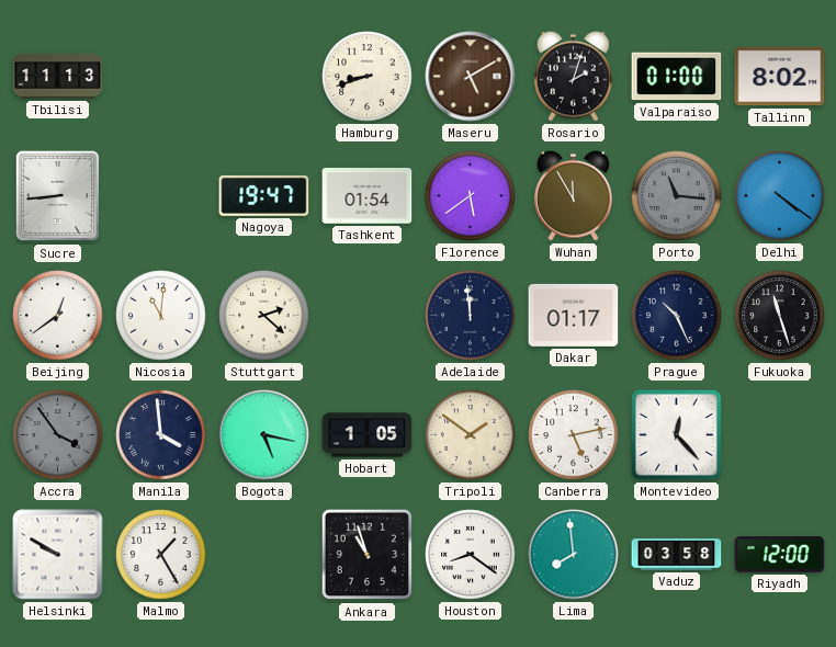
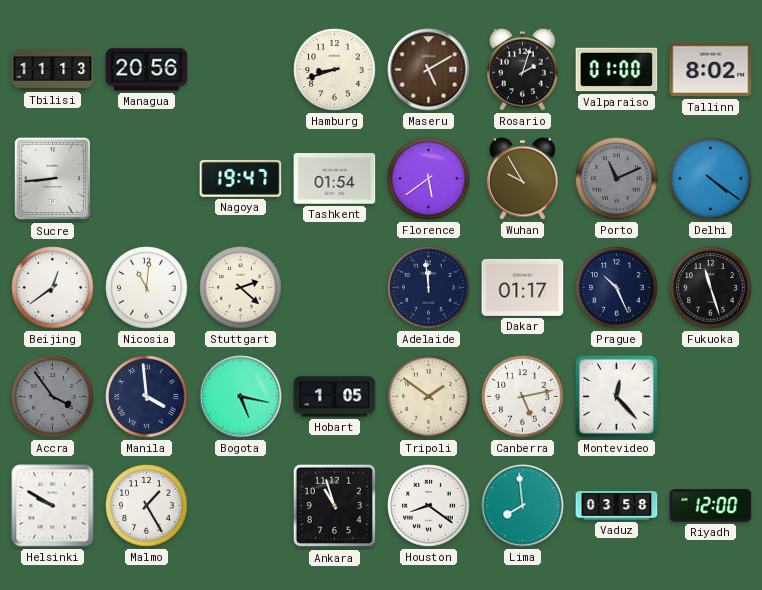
Managua: none -> 20:56 (147, 70)
Wuhan: 11:55 -> 9:55 (522, 178)
Porto: 11:16 -> 11:11 (617, 179)
